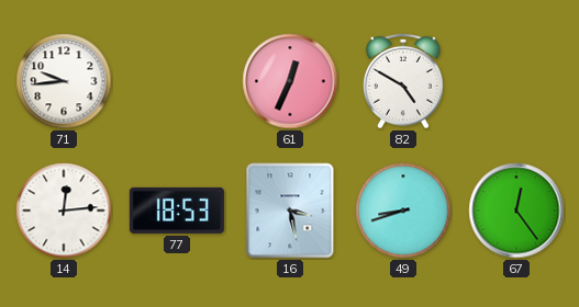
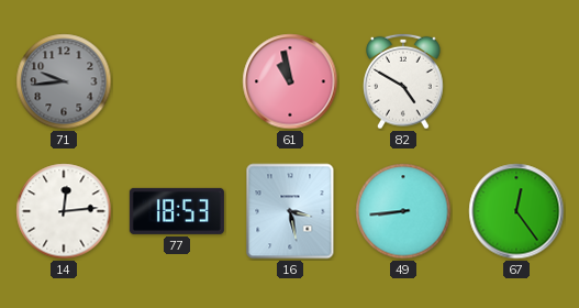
71 dial: white -> grey (64, 81)
61: 12:34 -> 10:58 (290, 81)
49: 8:42 -> 8:44 (403, 211)
